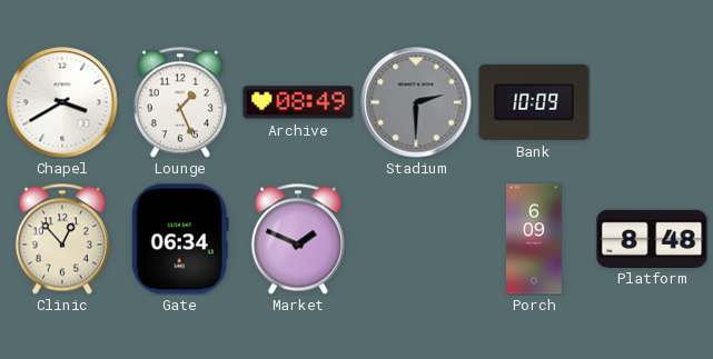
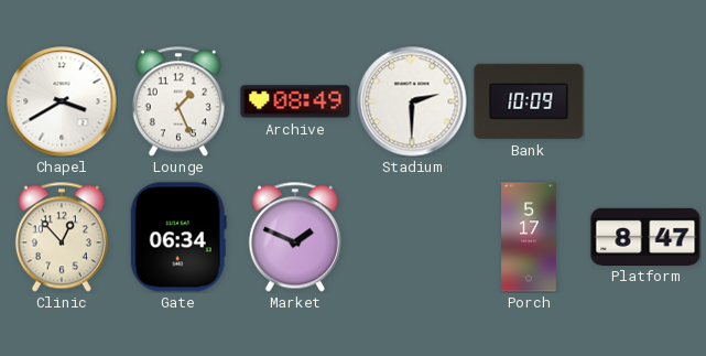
Stadium dial: grey -> white (412, 101)
Porch: 6:09 -> 5:17 (529, 237)
Platform: 8:48 -> 8:47 (645, 236)
